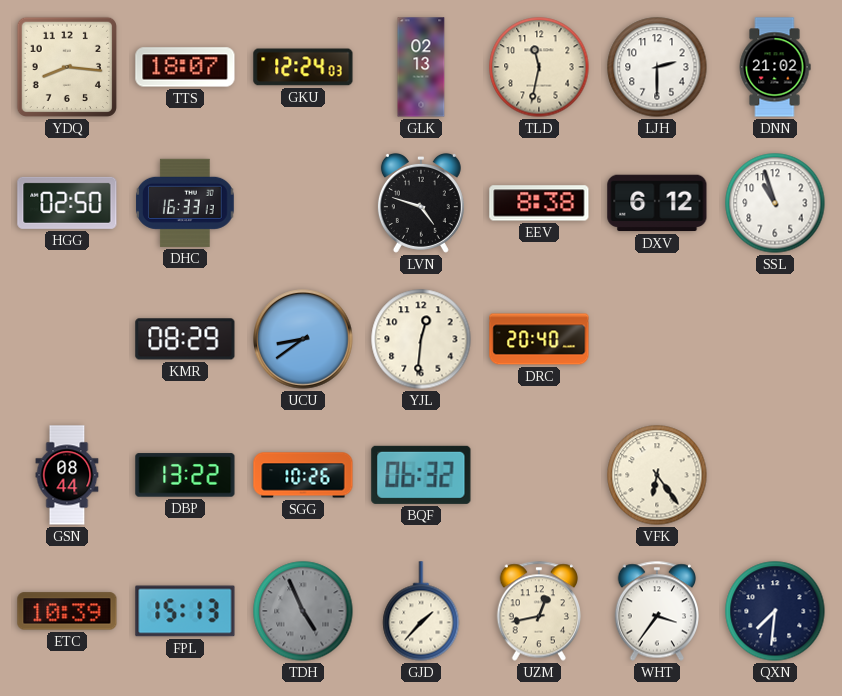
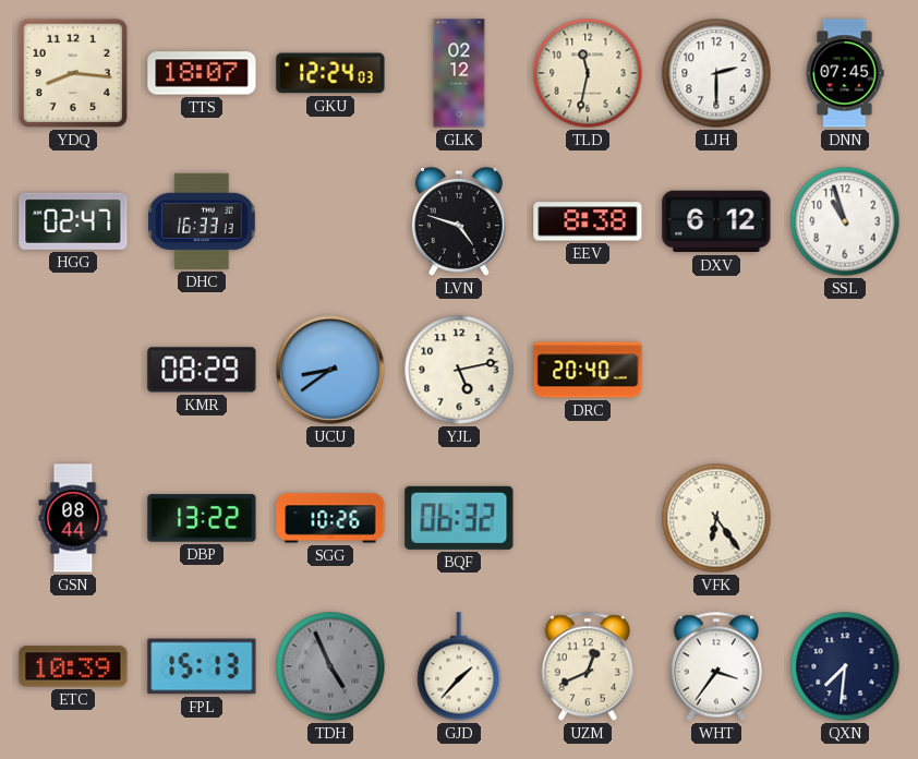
GLK: 02:13 -> 02:12 (459, 73)
DNN: 21:02 -> 07:45 (845, 73)
HGG: 02:50 -> 02:47 (73, 221)
YJL: 12:31 -> 5:13 (459, 370)
UZM: 12:43 -> 12:41 (587, 666)
